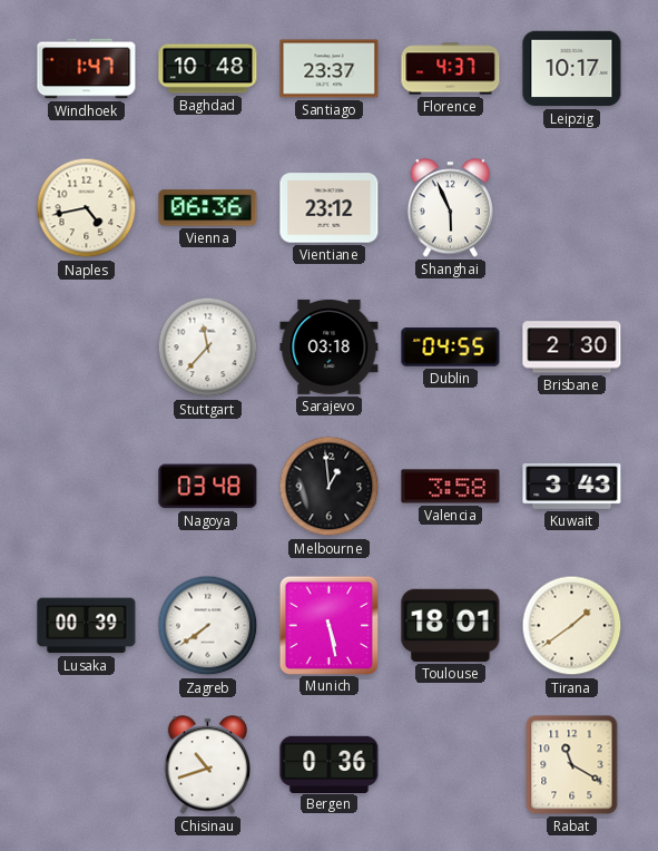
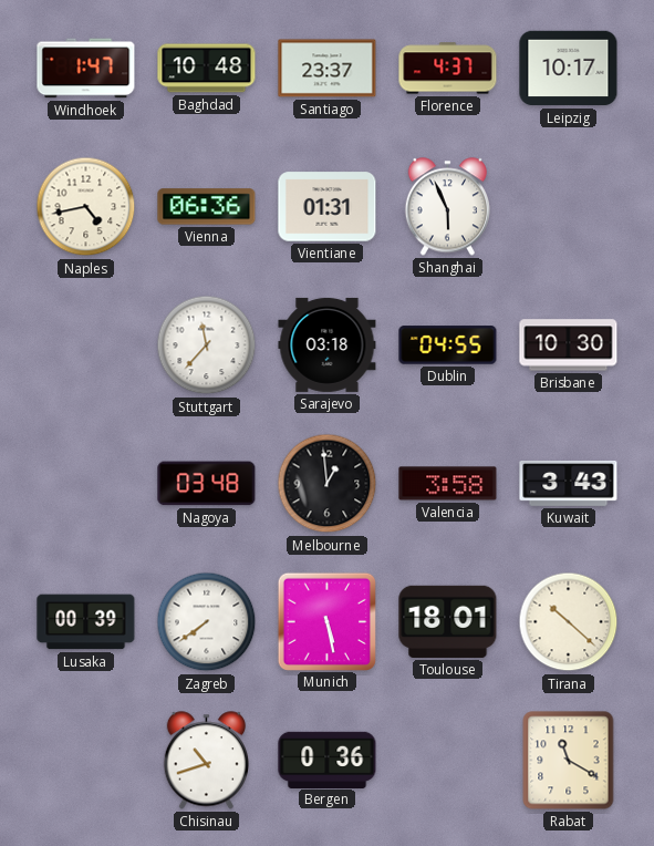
Vientiane: 23:12 -> 01:31 (328, 207)
Brisbane: 2:30 -> 10:30 (569, 345)
Tirana: 1:39 -> 10:22 (569, 622)
